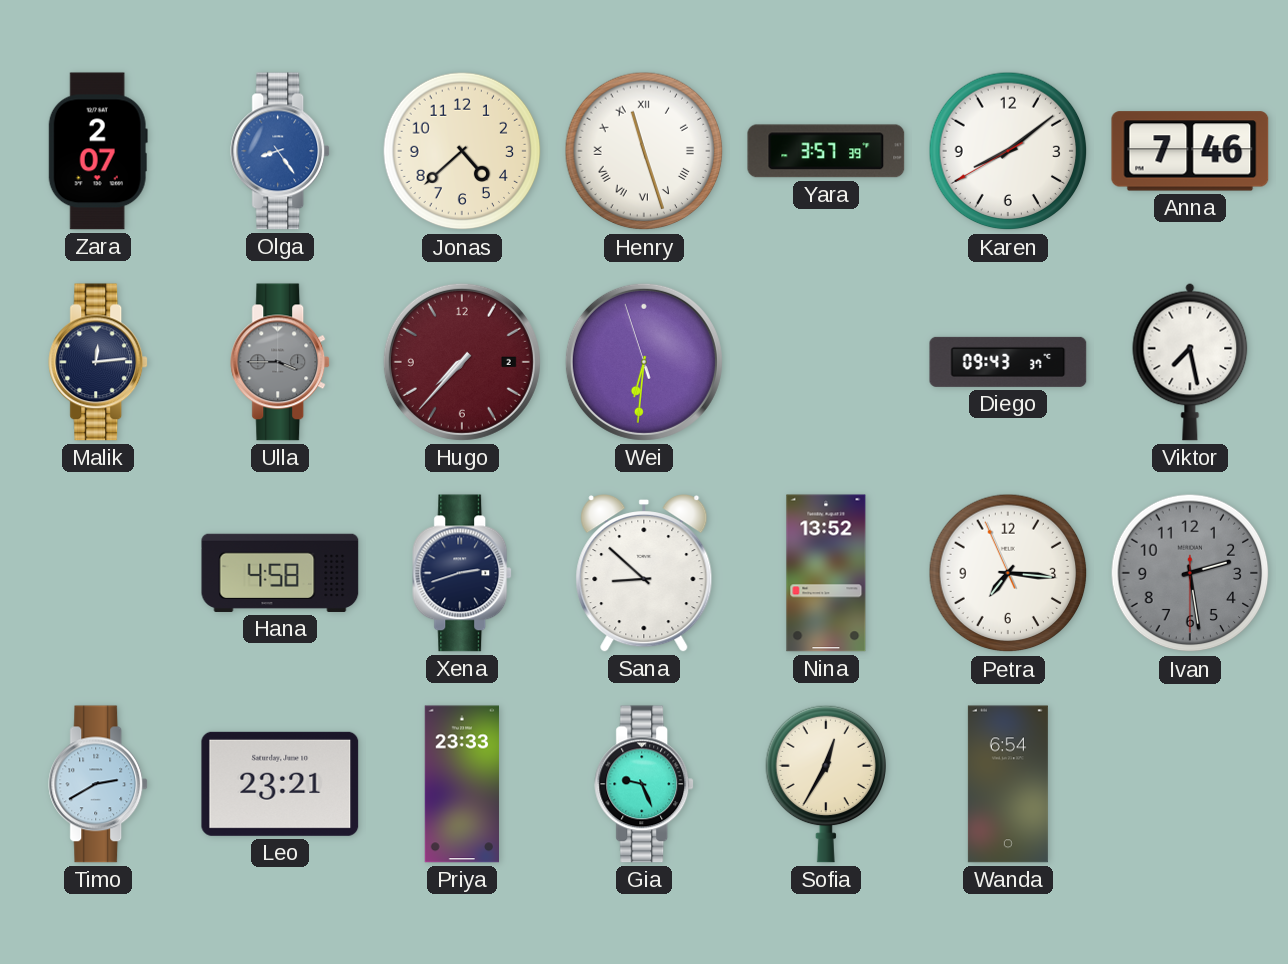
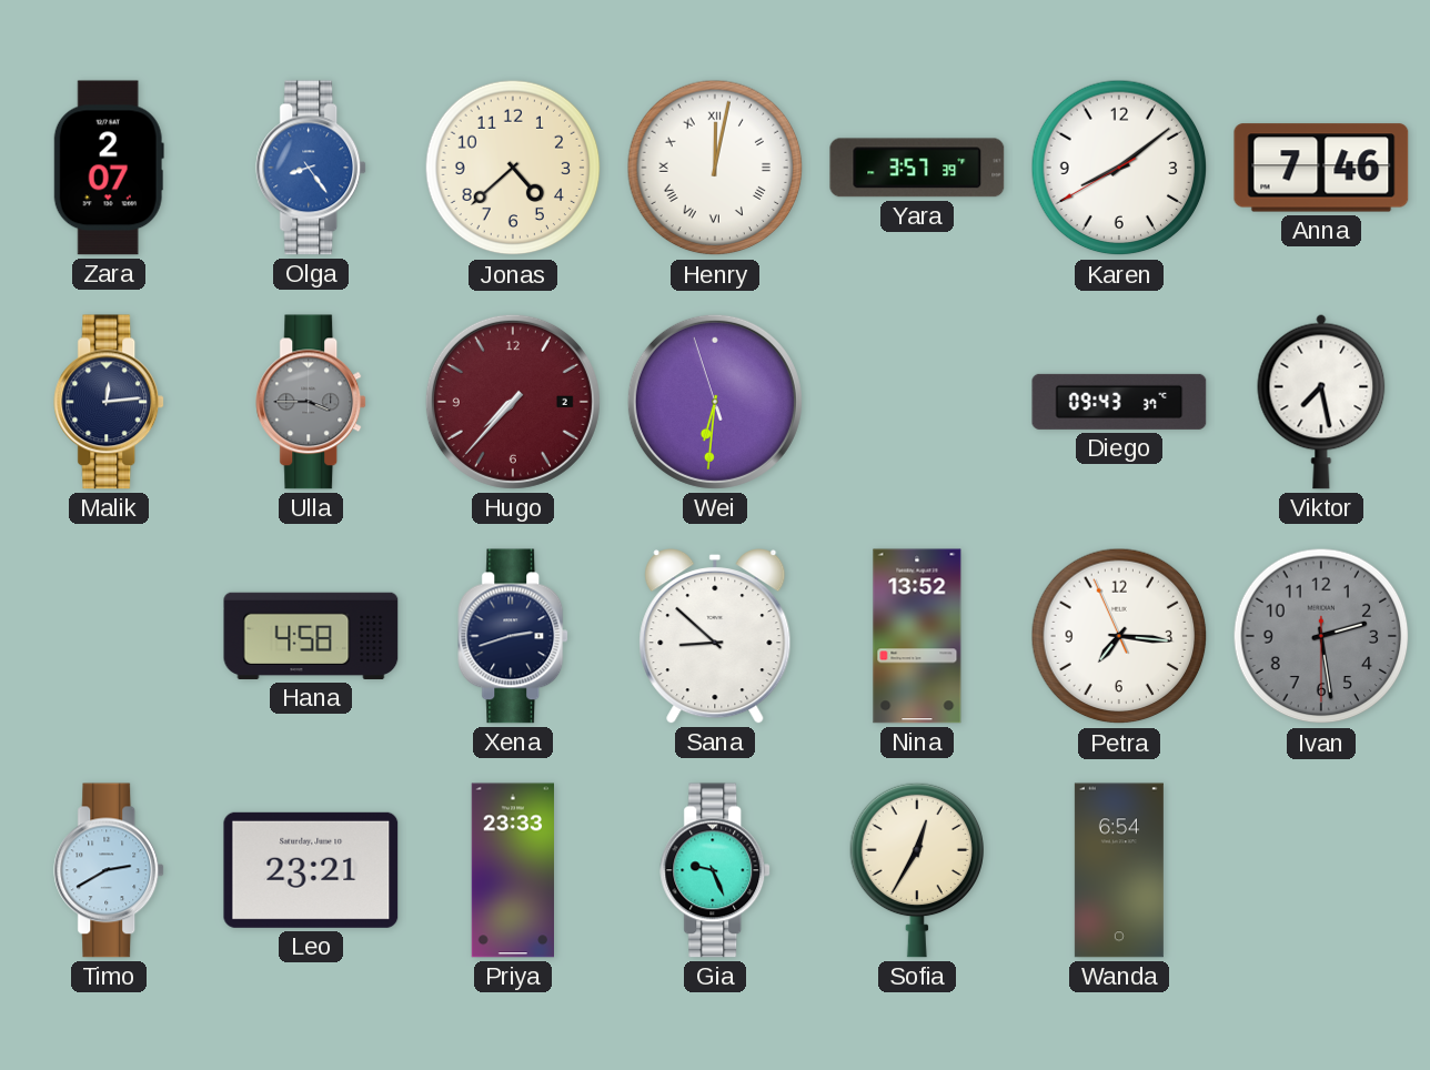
Henry: 11:27 -> 12:02 (715, 168)
